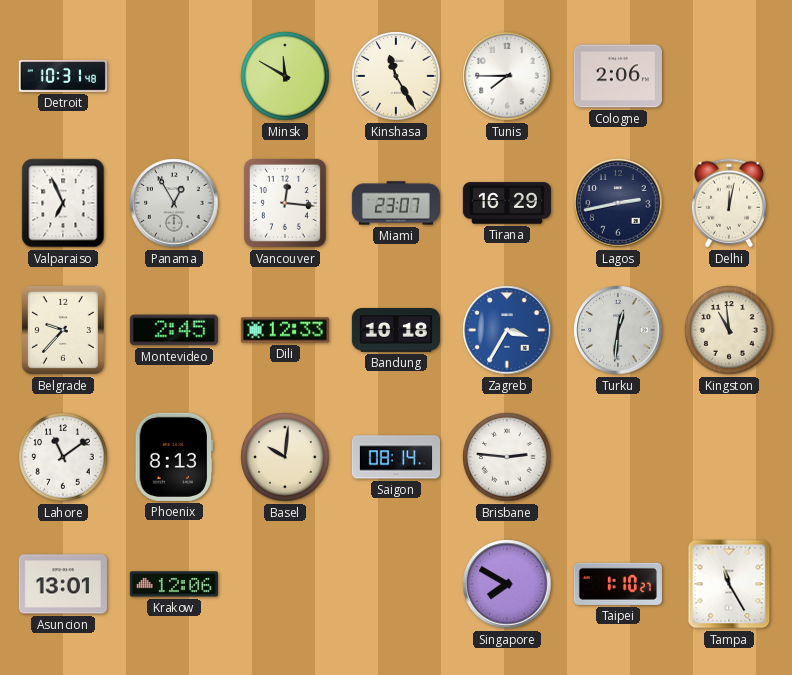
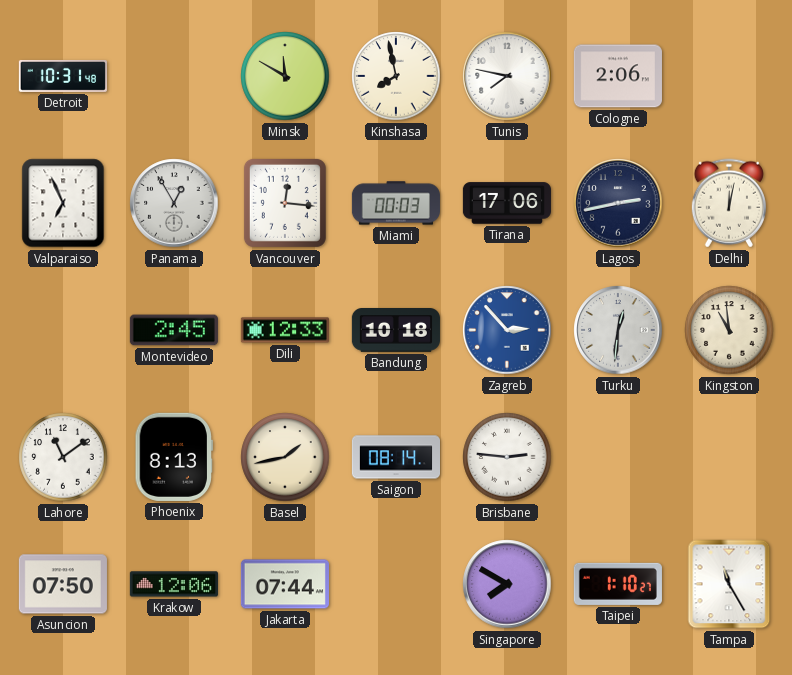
Kinshasa: 11:25 -> 7:58 (396, 76)
Tunis: 7:45 -> 7:47 (507, 76)
Miami: 23:07 -> 00:03 (396, 203)
Tirana: 16:29 -> 17:06 (507, 203)
Belgrade: 9:37 -> none (63, 330)
Zagreb: 3:35 -> 2:53 (507, 330)
Basel: 10:01 -> 1:43 (285, 457)
Asuncion: 13:01 -> 07:50 (63, 584)
Jakarta: none -> 07:44 (285, 584)
